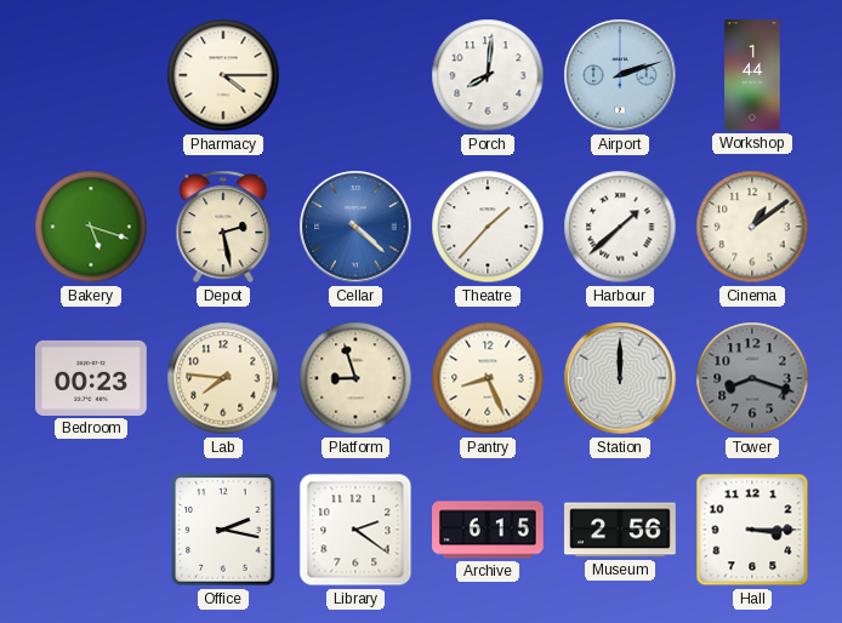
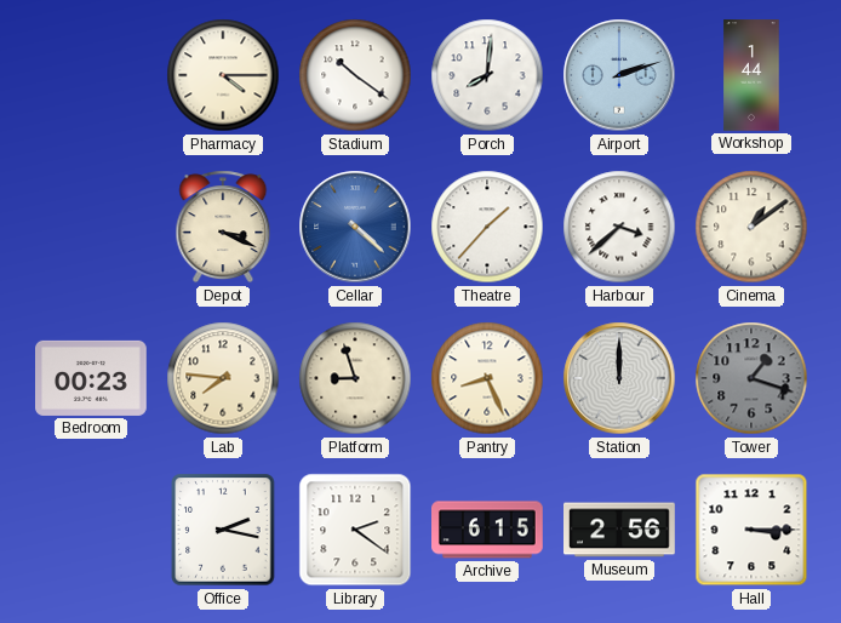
Stadium: none -> 10:21 (355, 75)
Bakery: 5:18 -> none (91, 227)
Depot: 2:28 -> 3:19 (223, 227)
Harbour: 1:38 -> 3:38 (619, 227)
Tower: 8:18 -> 1:18 (751, 378)
